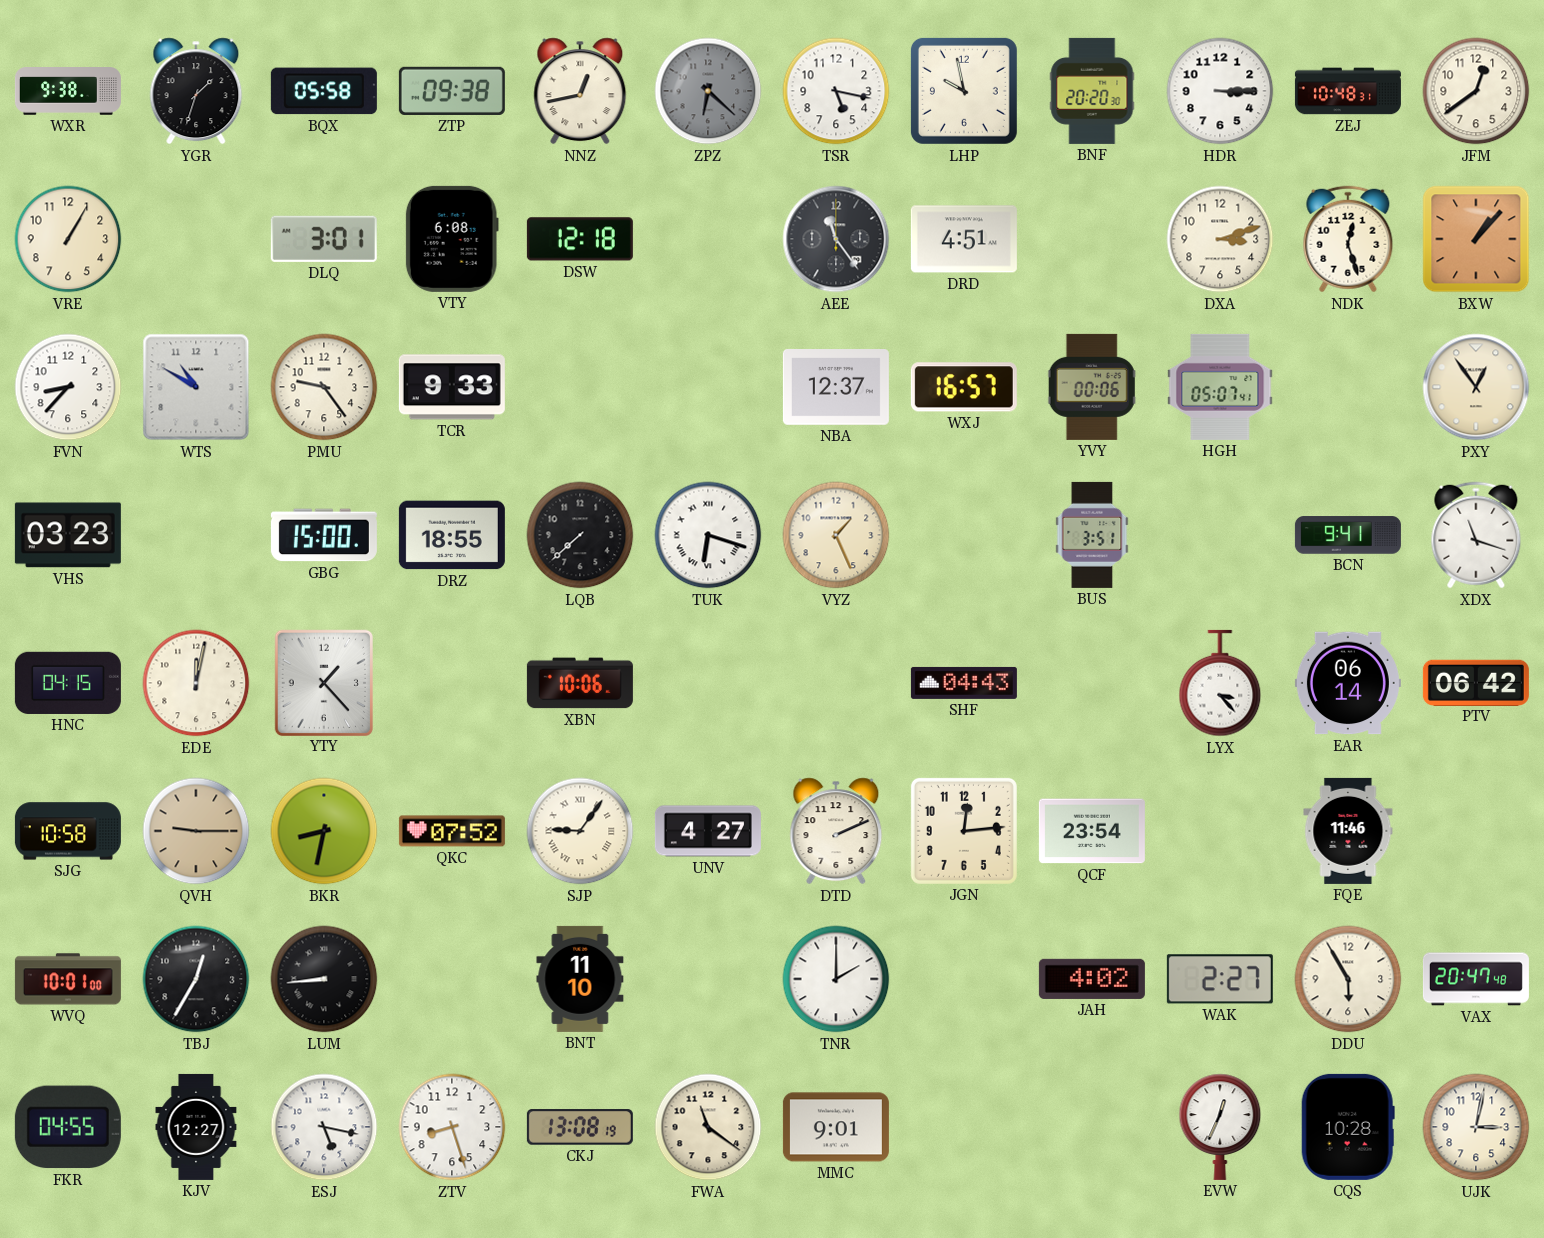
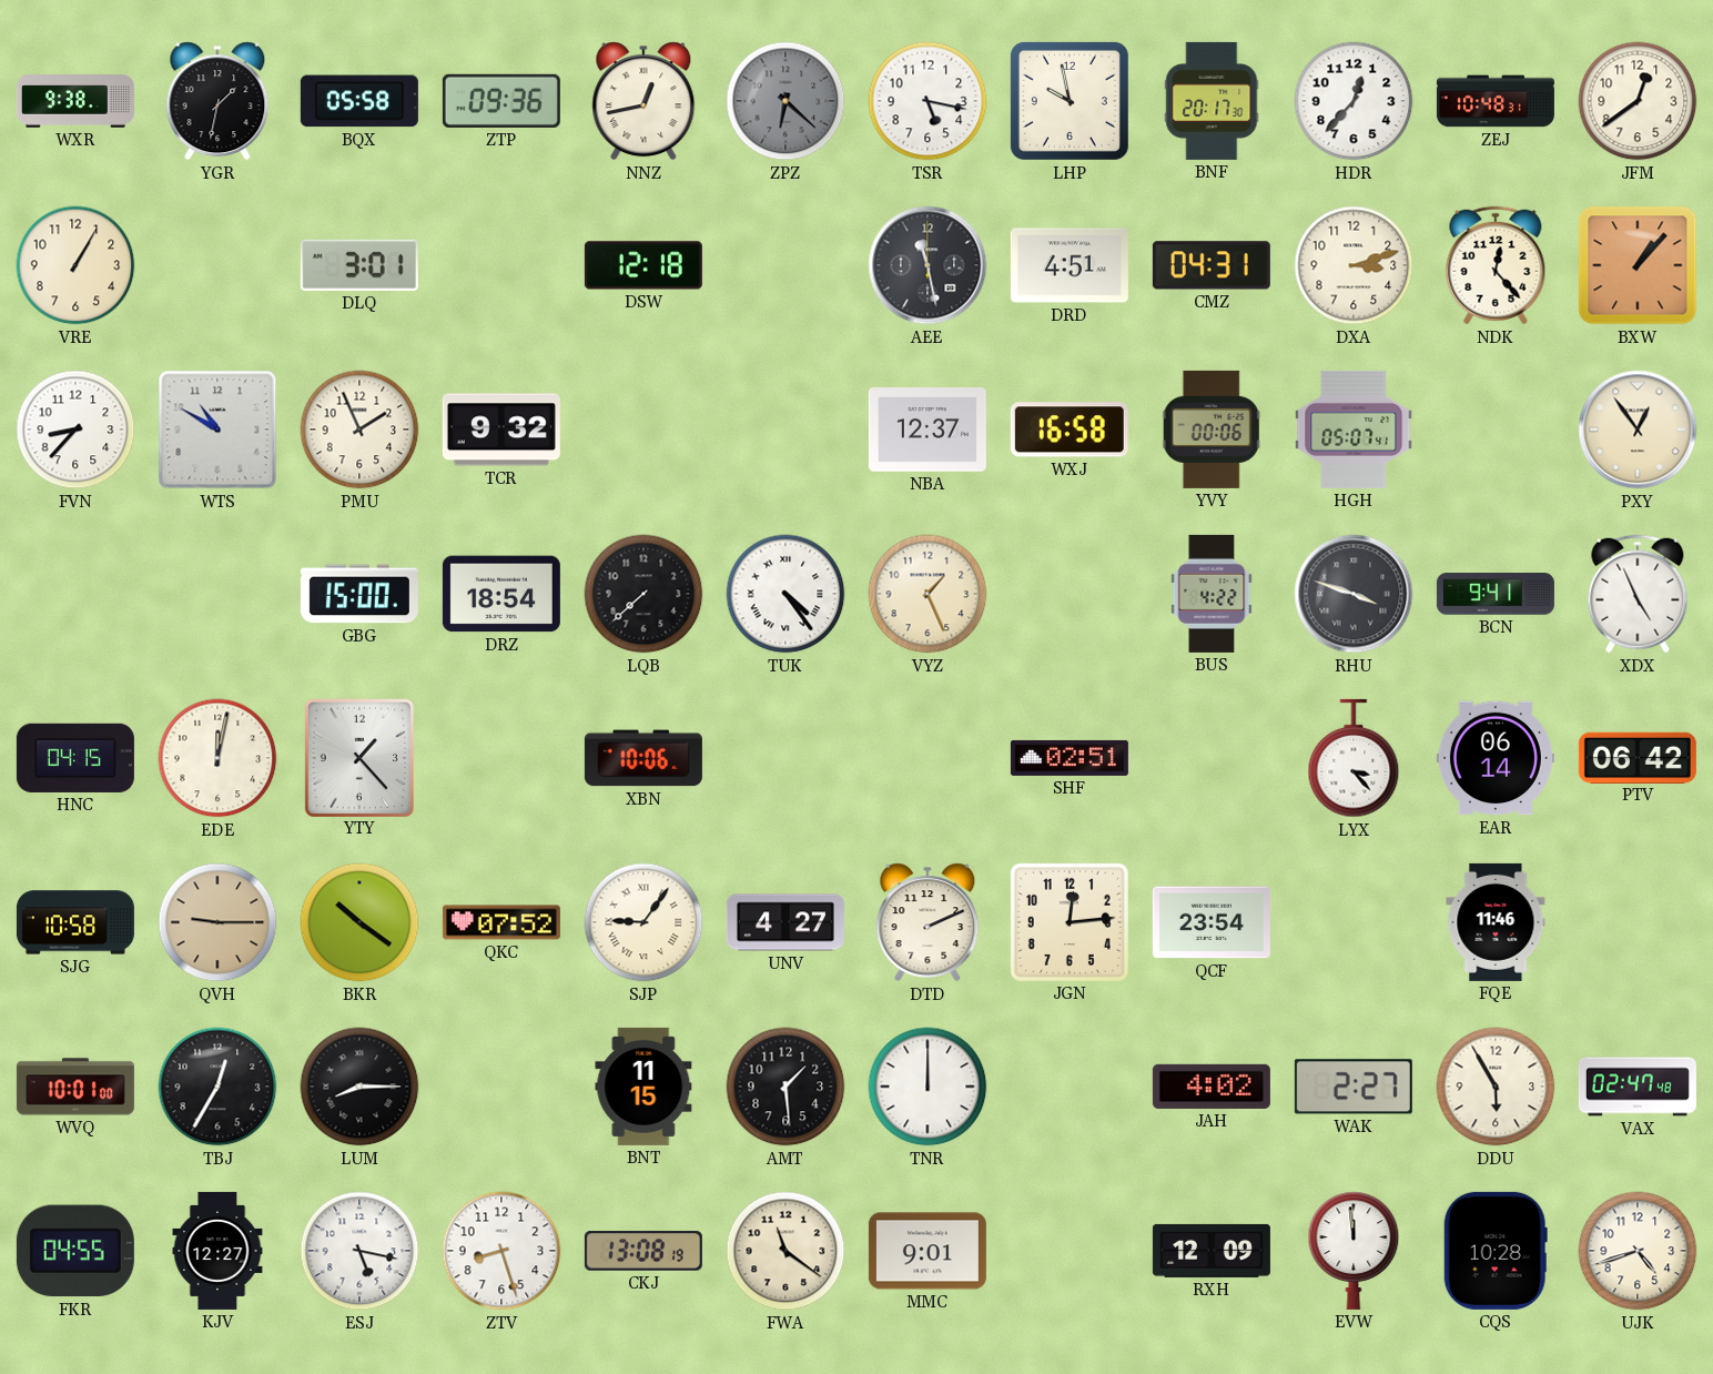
YGR: 1:33 -> 1:32 (217, 101)
ZTP: 09:38 -> 09:36 (501, 101)
BNF: 20:20 -> 20:17 (1212, 101)
HDR: 3:15 -> 12:37 (1354, 101)
VTY: 6:08 -> none (452, 239)
AEE: 11:24 -> 11:28 (928, 265)
CMZ: none -> 04:31 (1212, 265)
NDK: 12:27 -> 12:23 (1496, 265)
PMU: 9:24 -> 1:56 (359, 430)
TCR: 9:33 -> 9:32 (501, 430)
WXJ: 16:57 -> 16:58 (1070, 430)
VHS: 03:23 -> none (68, 535)
DRZ: 18:55 -> 18:54 (501, 594)
TUK: 6:18 -> 4:24 (785, 594)
BUS: 3:51 -> 4:22 (1212, 594)
RHU: none -> 3:48 (1354, 594)
XDX: 11:18 -> 4:56 (1638, 594)
SHF: 04:43 -> 02:51 (1070, 758)
BKR: 8:32 -> 10:21 (359, 922)
LUM: 8:44 -> 8:15 (359, 1087)
BNT: 11:10 -> 11:15 (643, 1087)
AMT: none -> 1:29 (785, 1087)
TNR: 2:00 -> 12:00 (928, 1087)
VAX: 20:47 -> 02:47 (1638, 1087)
RXH: none -> 12:09 (1212, 1251)
EVW: 12:34 -> 11:59 (1354, 1251)
UJK: 3:02 -> 4:42 (1638, 1251)
